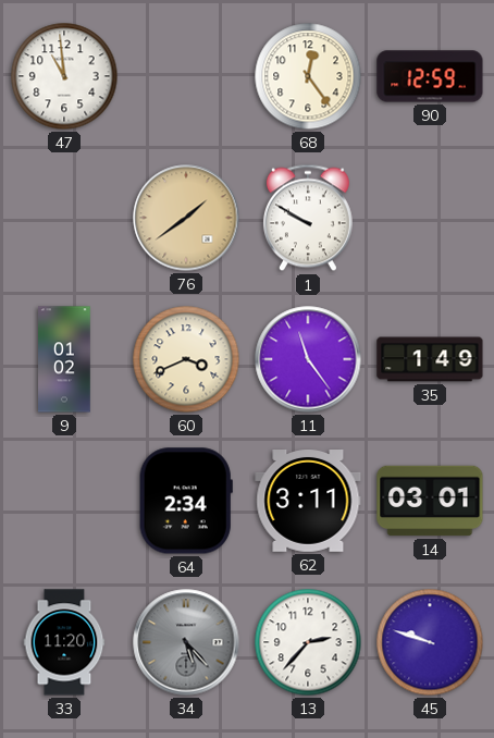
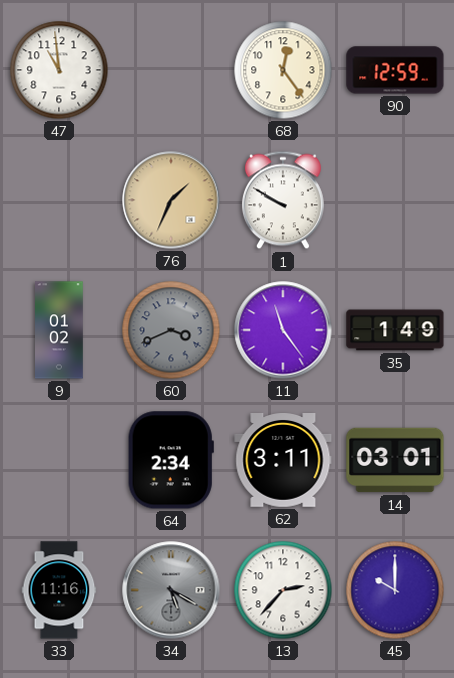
76: 1:39 -> 1:34 (171, 200)
60 dial: cream -> grey (171, 330)
33: 11:20 -> 11:16 (59, 590)
34: 5:23 -> 5:20 (171, 590)
45: 9:48 -> 10:00 (395, 590)
